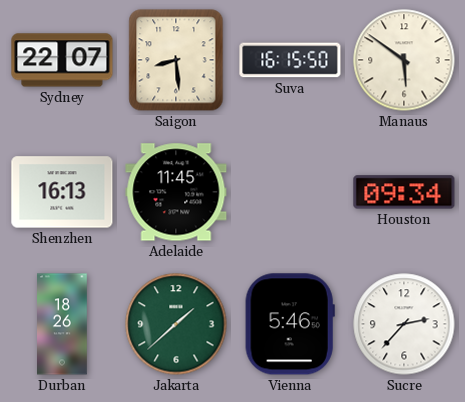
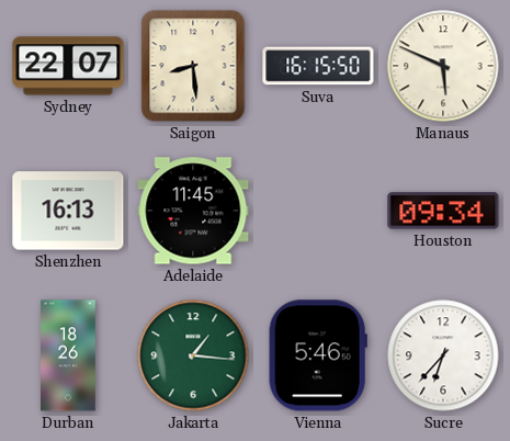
Manaus: 5:51 -> 5:49 (443, 66)
Jakarta: 1:38 -> 1:16 (193, 355)
Sucre: 2:37 -> 6:37 (443, 355)
